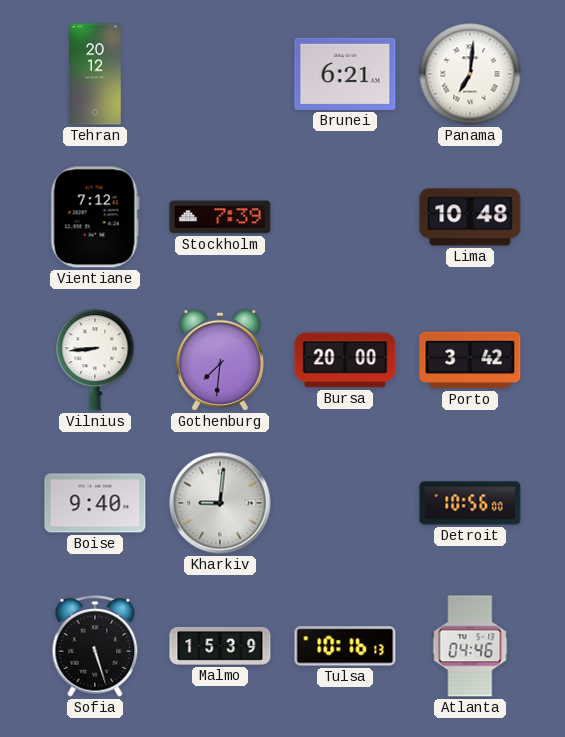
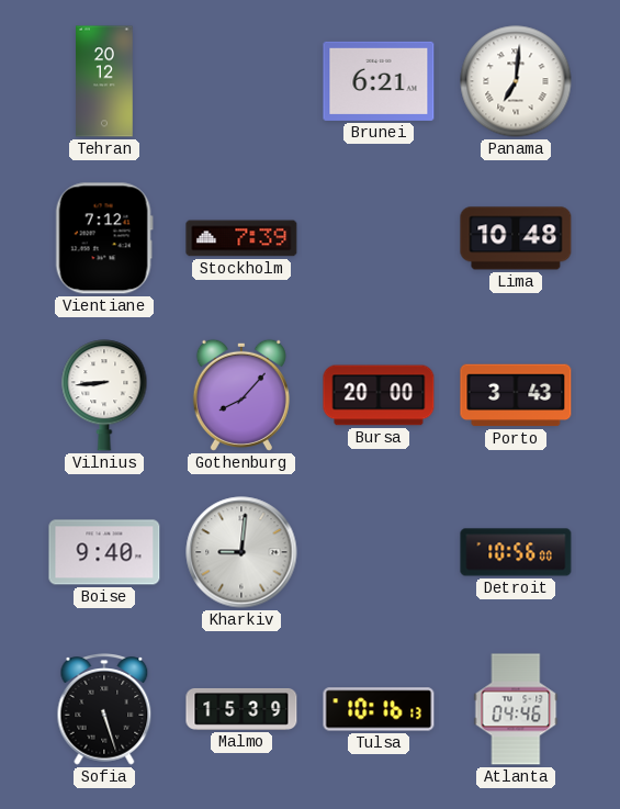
Gothenburg: 7:31 -> 8:07 (241, 395)
Porto: 3:42 -> 3:43 (516, 395)
